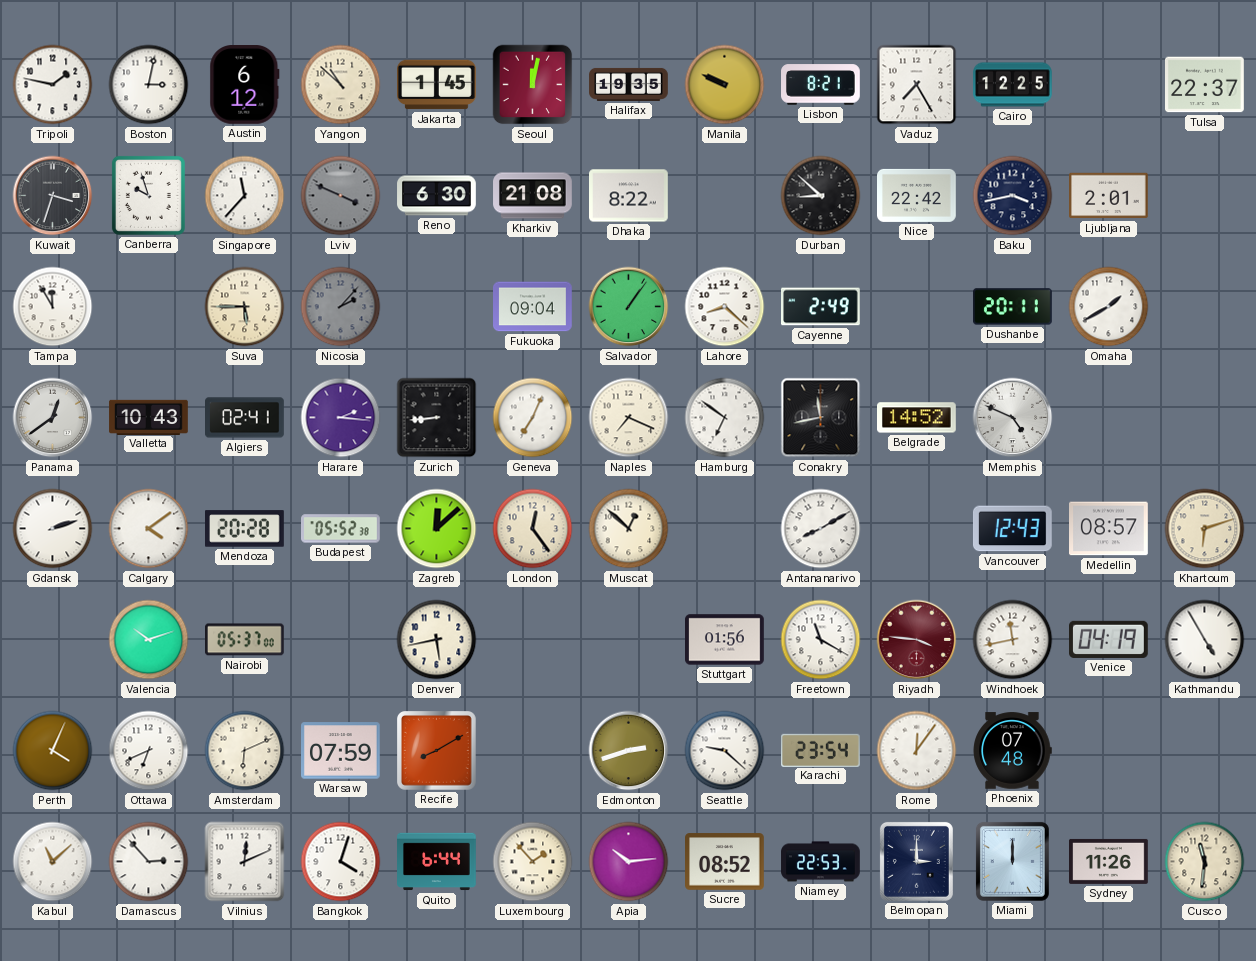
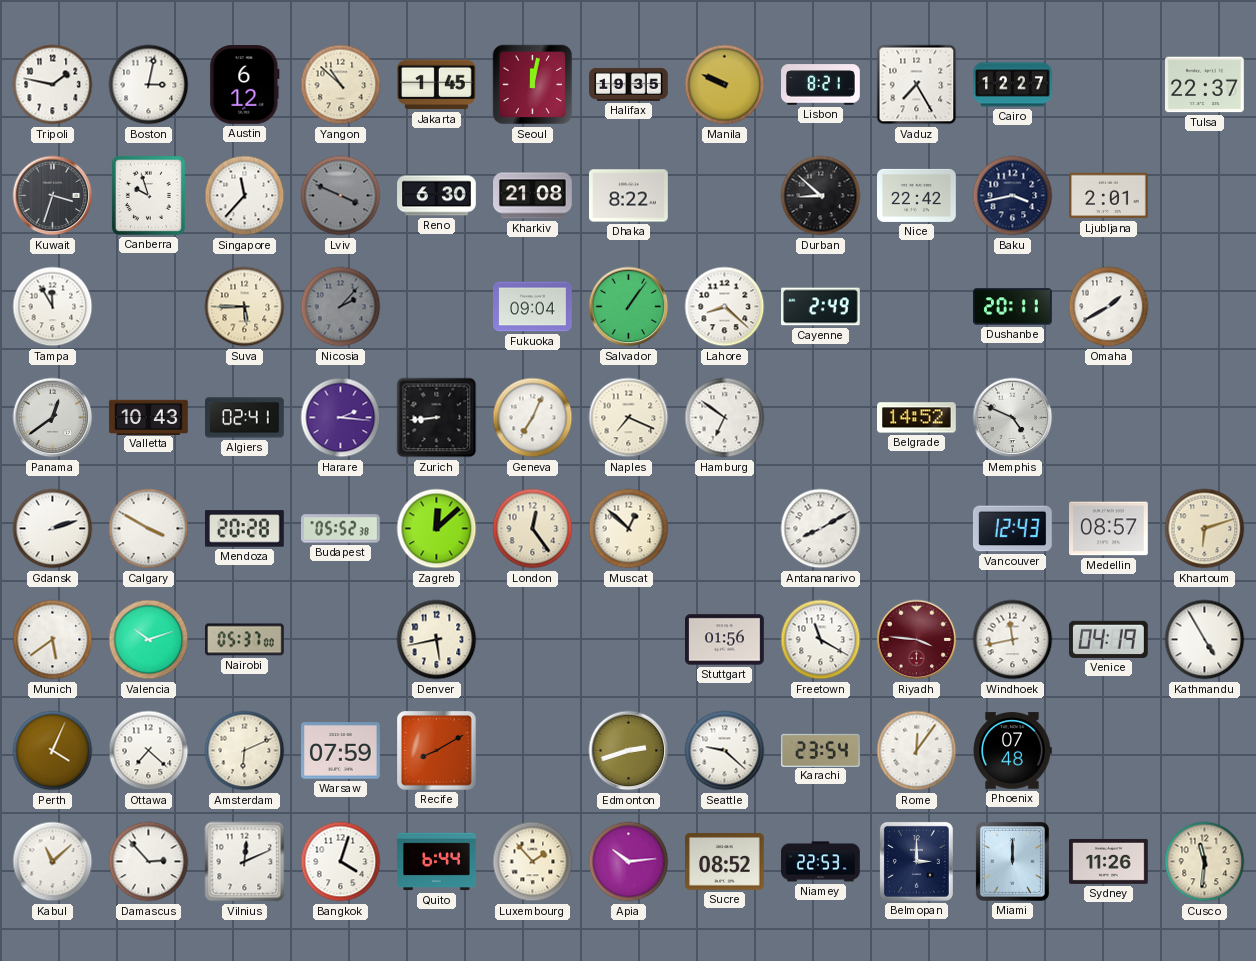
Cairo: 12:25 -> 12:27 (1013, 85)
Conakry: 11:43 -> none (821, 418)
Calgary: 4:09 -> 3:50 (149, 529)
Munich: none -> 5:39 (53, 640)
Ottawa: 6:41 -> 7:22 (149, 751)
